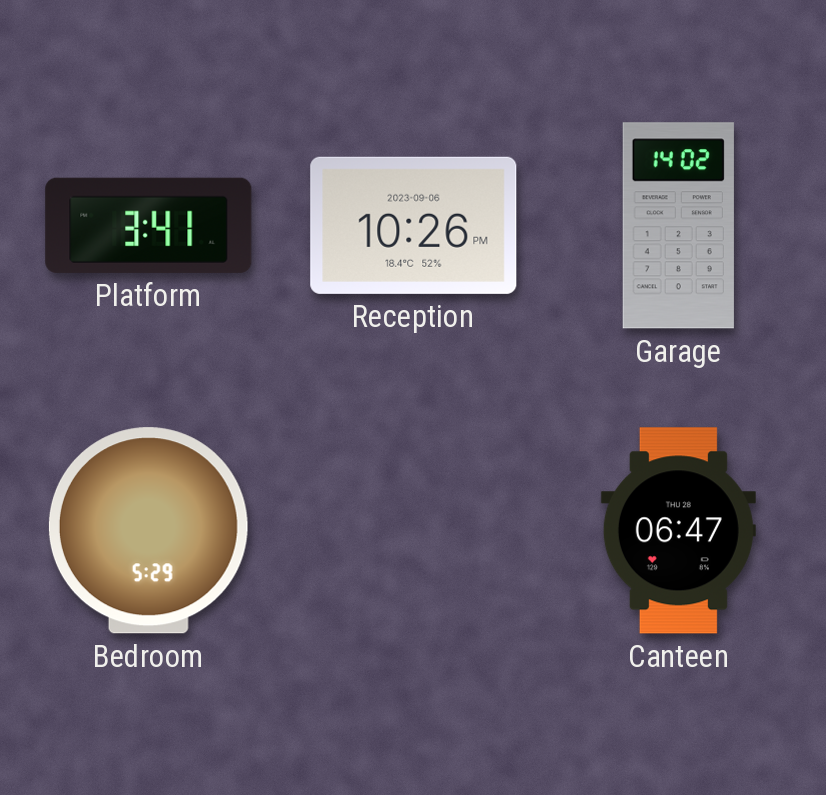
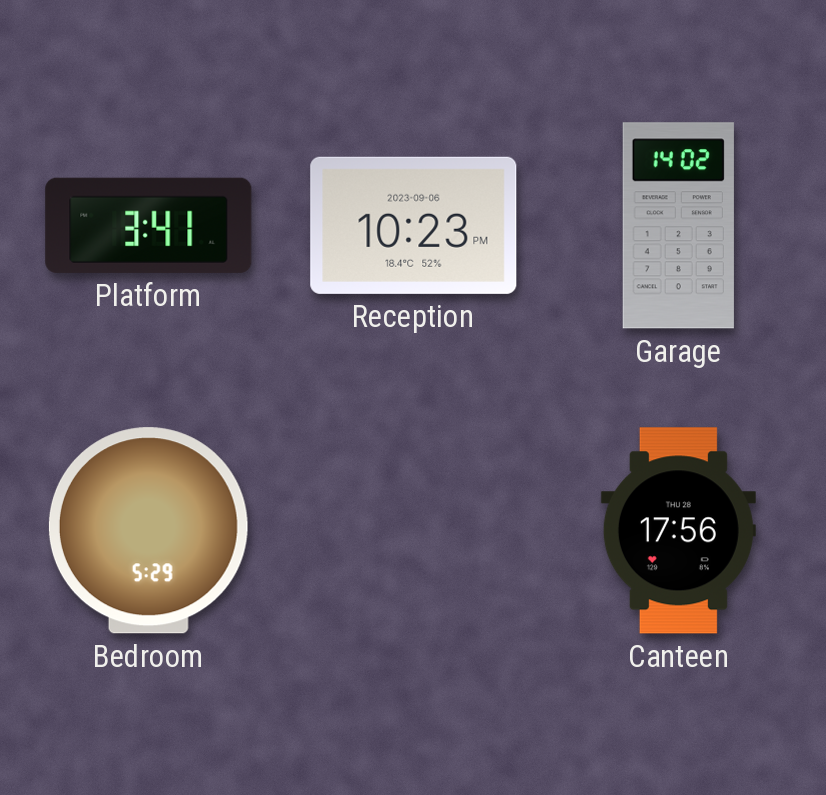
Reception: 10:26 -> 10:23 (414, 225)
Canteen: 06:47 -> 17:56 (678, 531)
